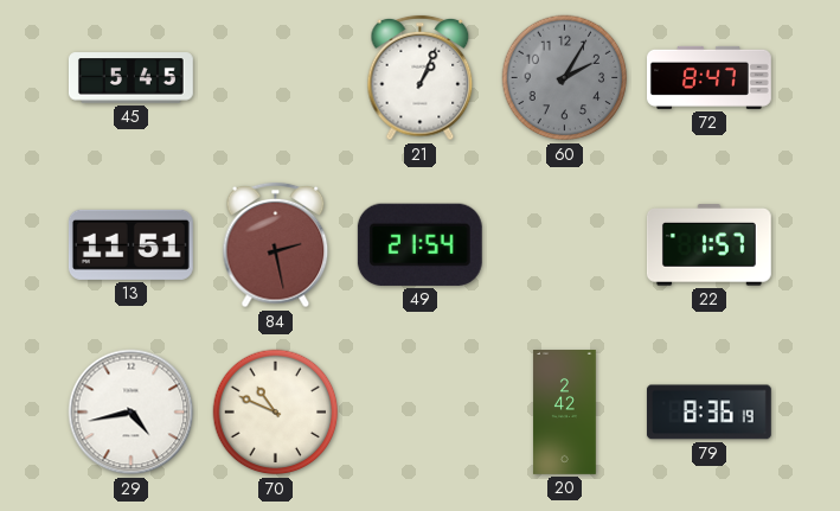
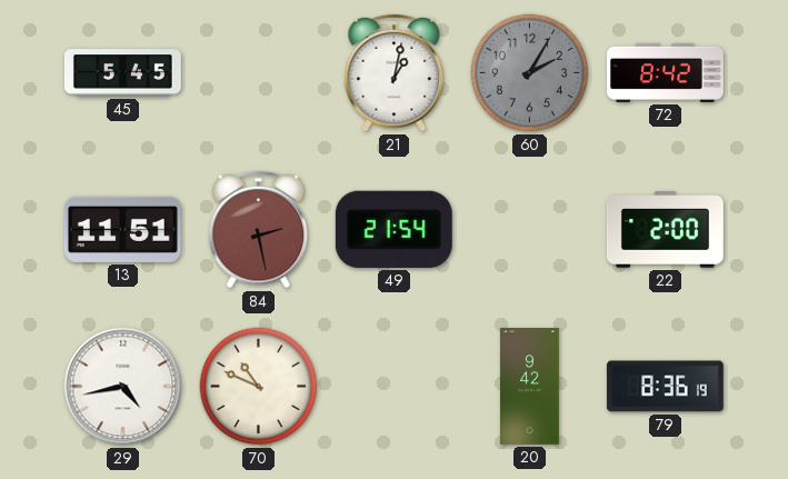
21: 1:04 -> 1:02 (395, 73)
72: 8:47 -> 8:42 (666, 72)
22: 1:57 -> 2:00 (665, 230)
20: 2:42 -> 9:42 (530, 387)
